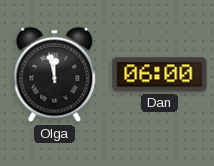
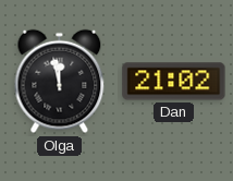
Dan: 06:00 -> 21:02 (174, 82)
